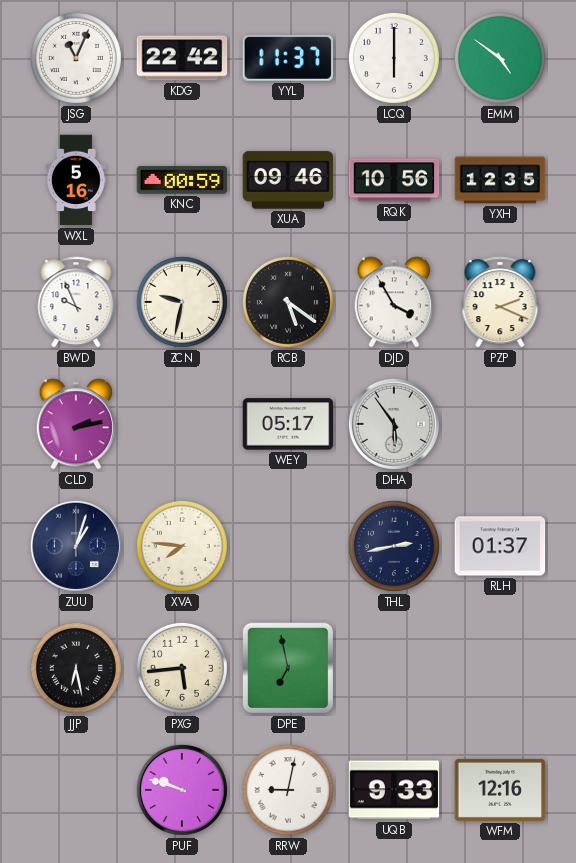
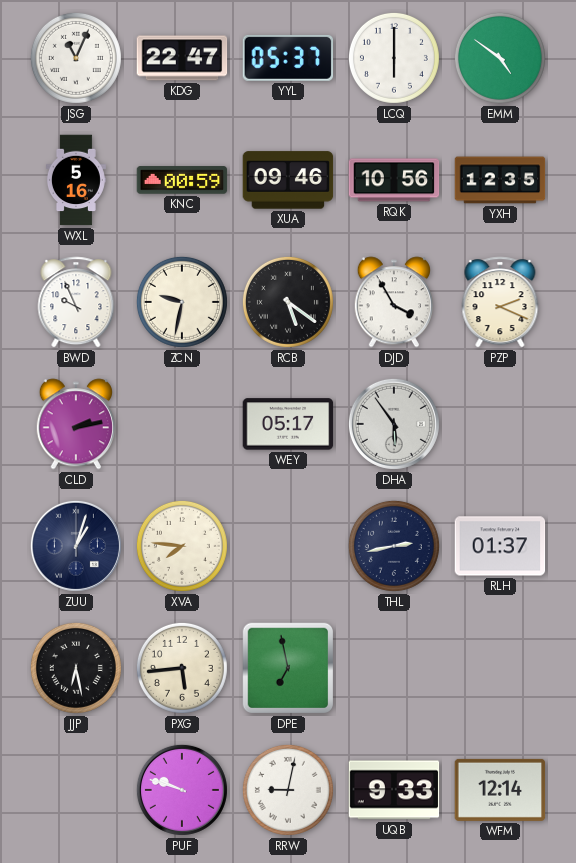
KDG: 22:42 -> 22:47 (182, 58)
YYL: 11:37 -> 05:37 (288, 58)
WFM: 12:16 -> 12:14 (500, 790)
